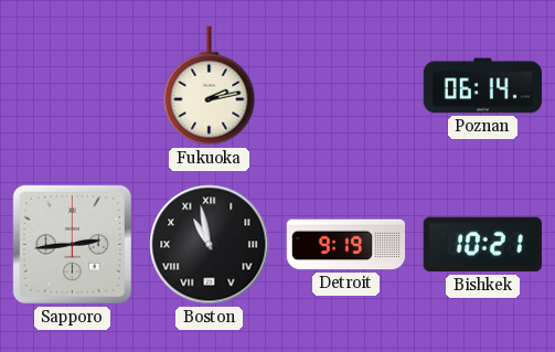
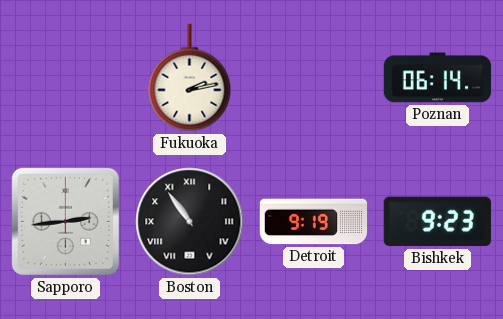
Boston: 10:58 -> 10:54 (190, 222)
Bishkek: 10:21 -> 9:23 (437, 222)
